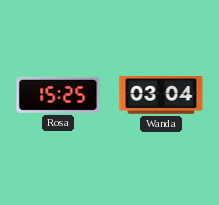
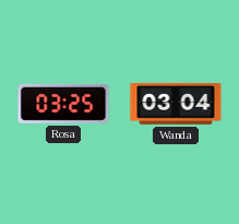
Rosa: 15:25 -> 03:25 (63, 104)
